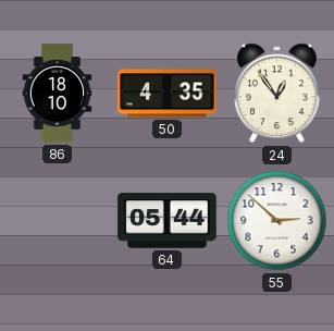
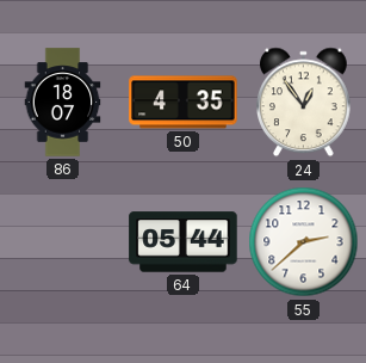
86: 18:10 -> 18:07 (63, 103)
55: 2:52 -> 2:38 (304, 242)
